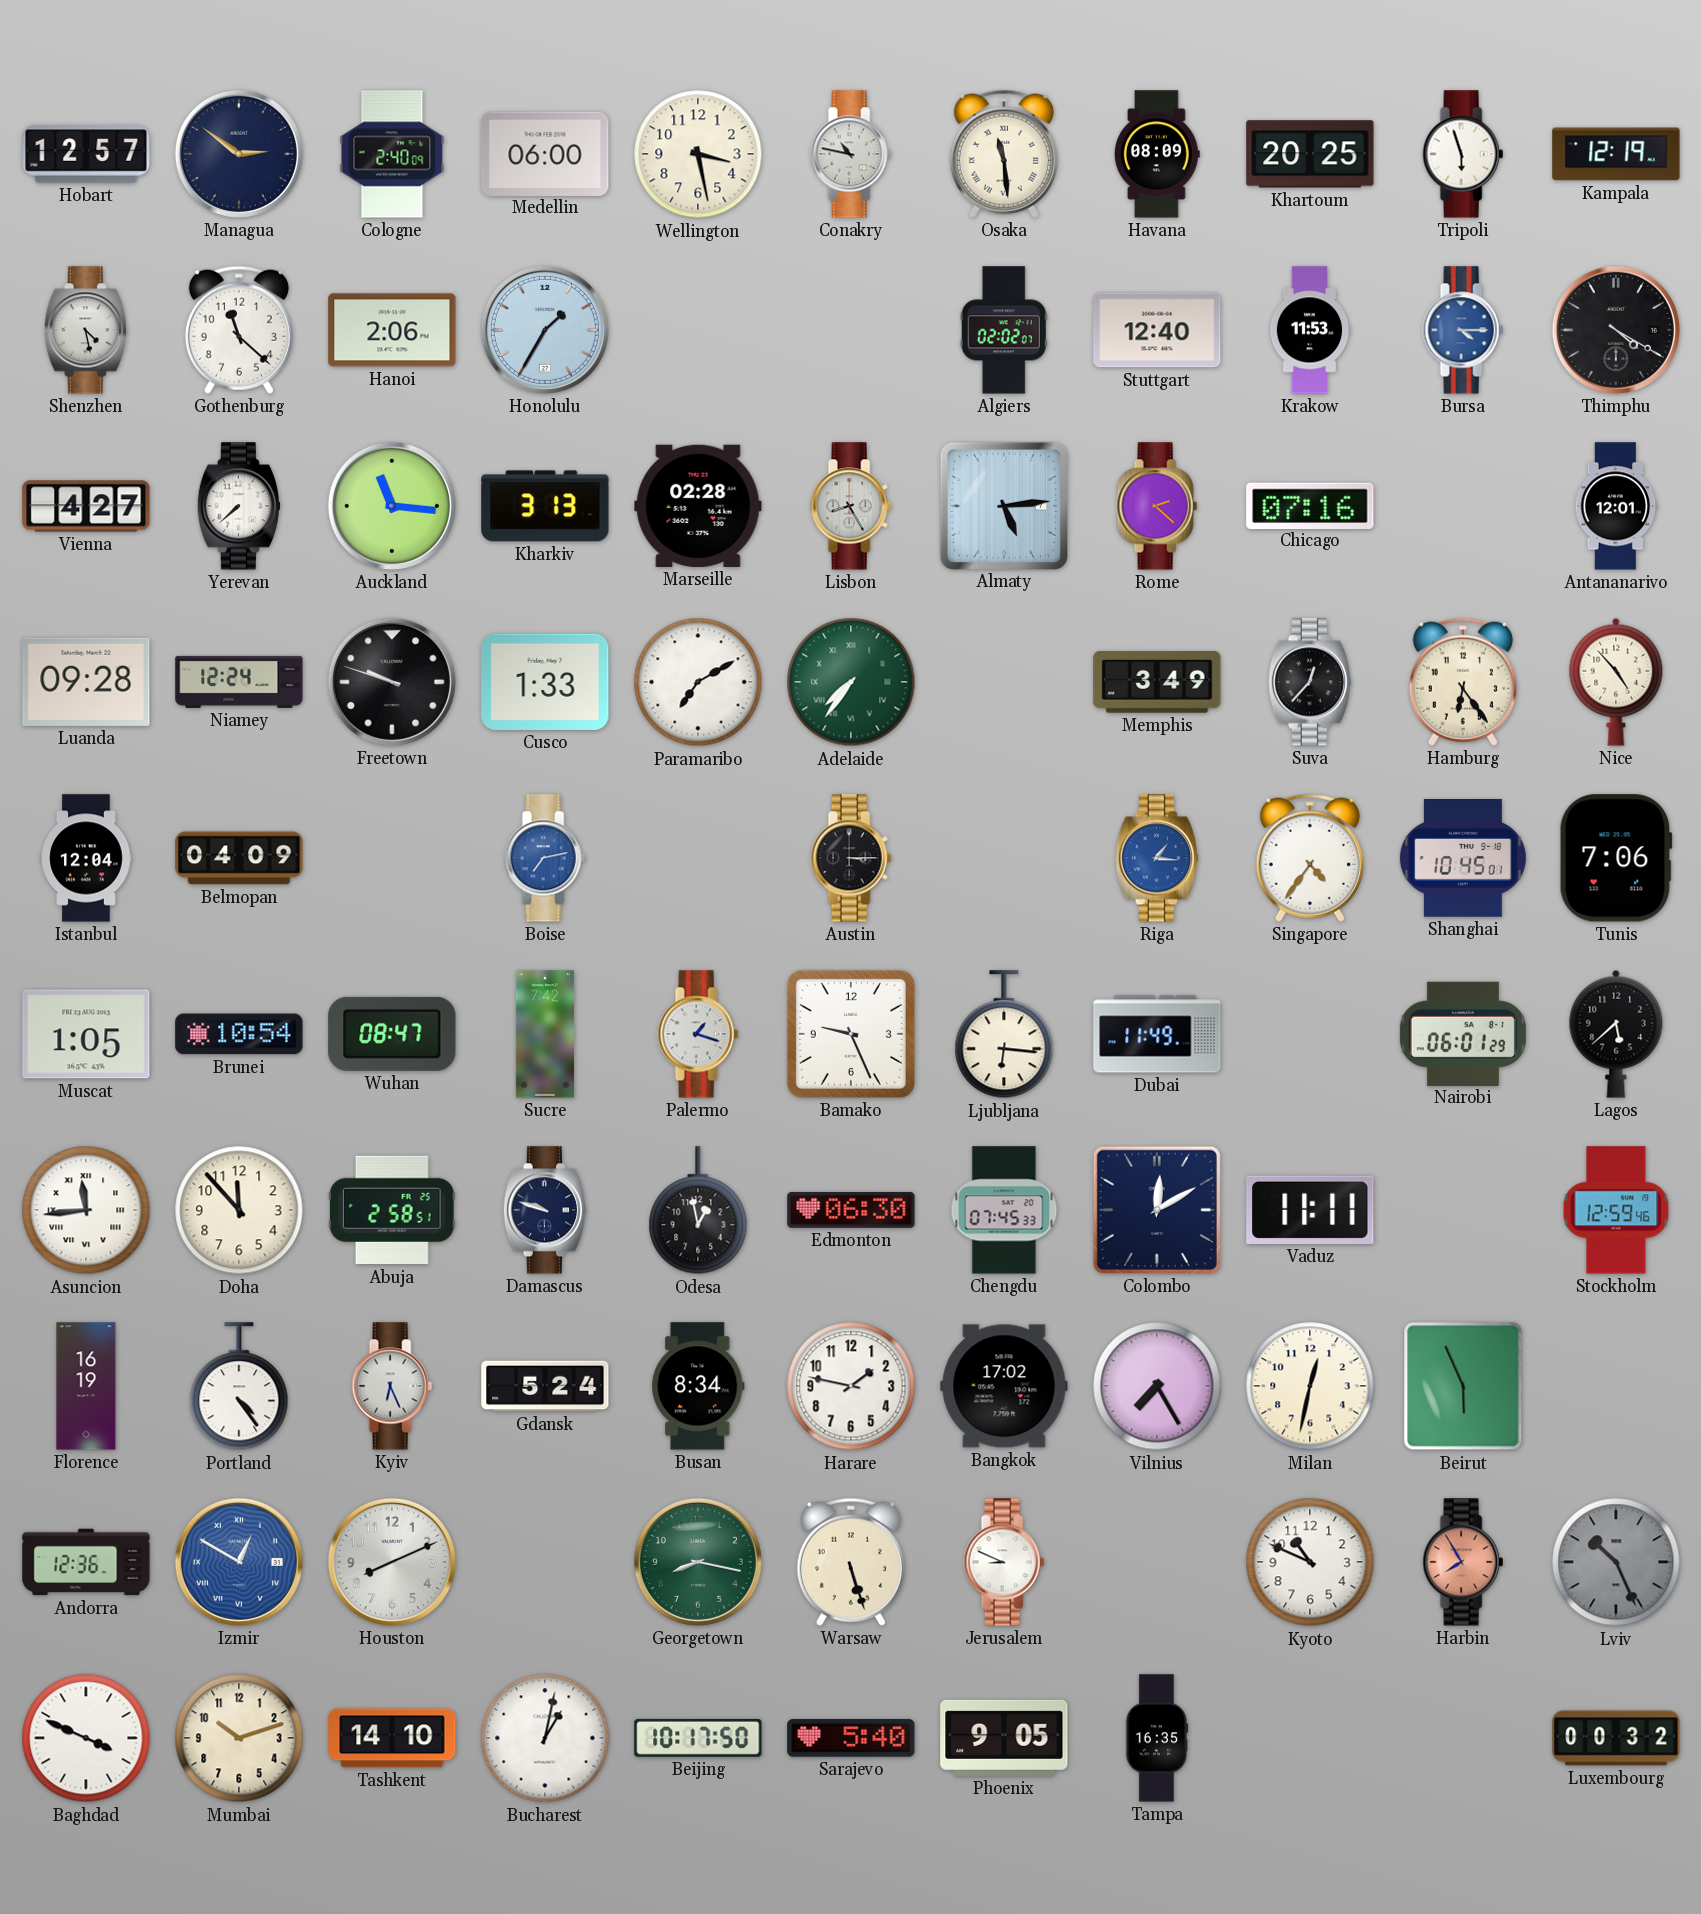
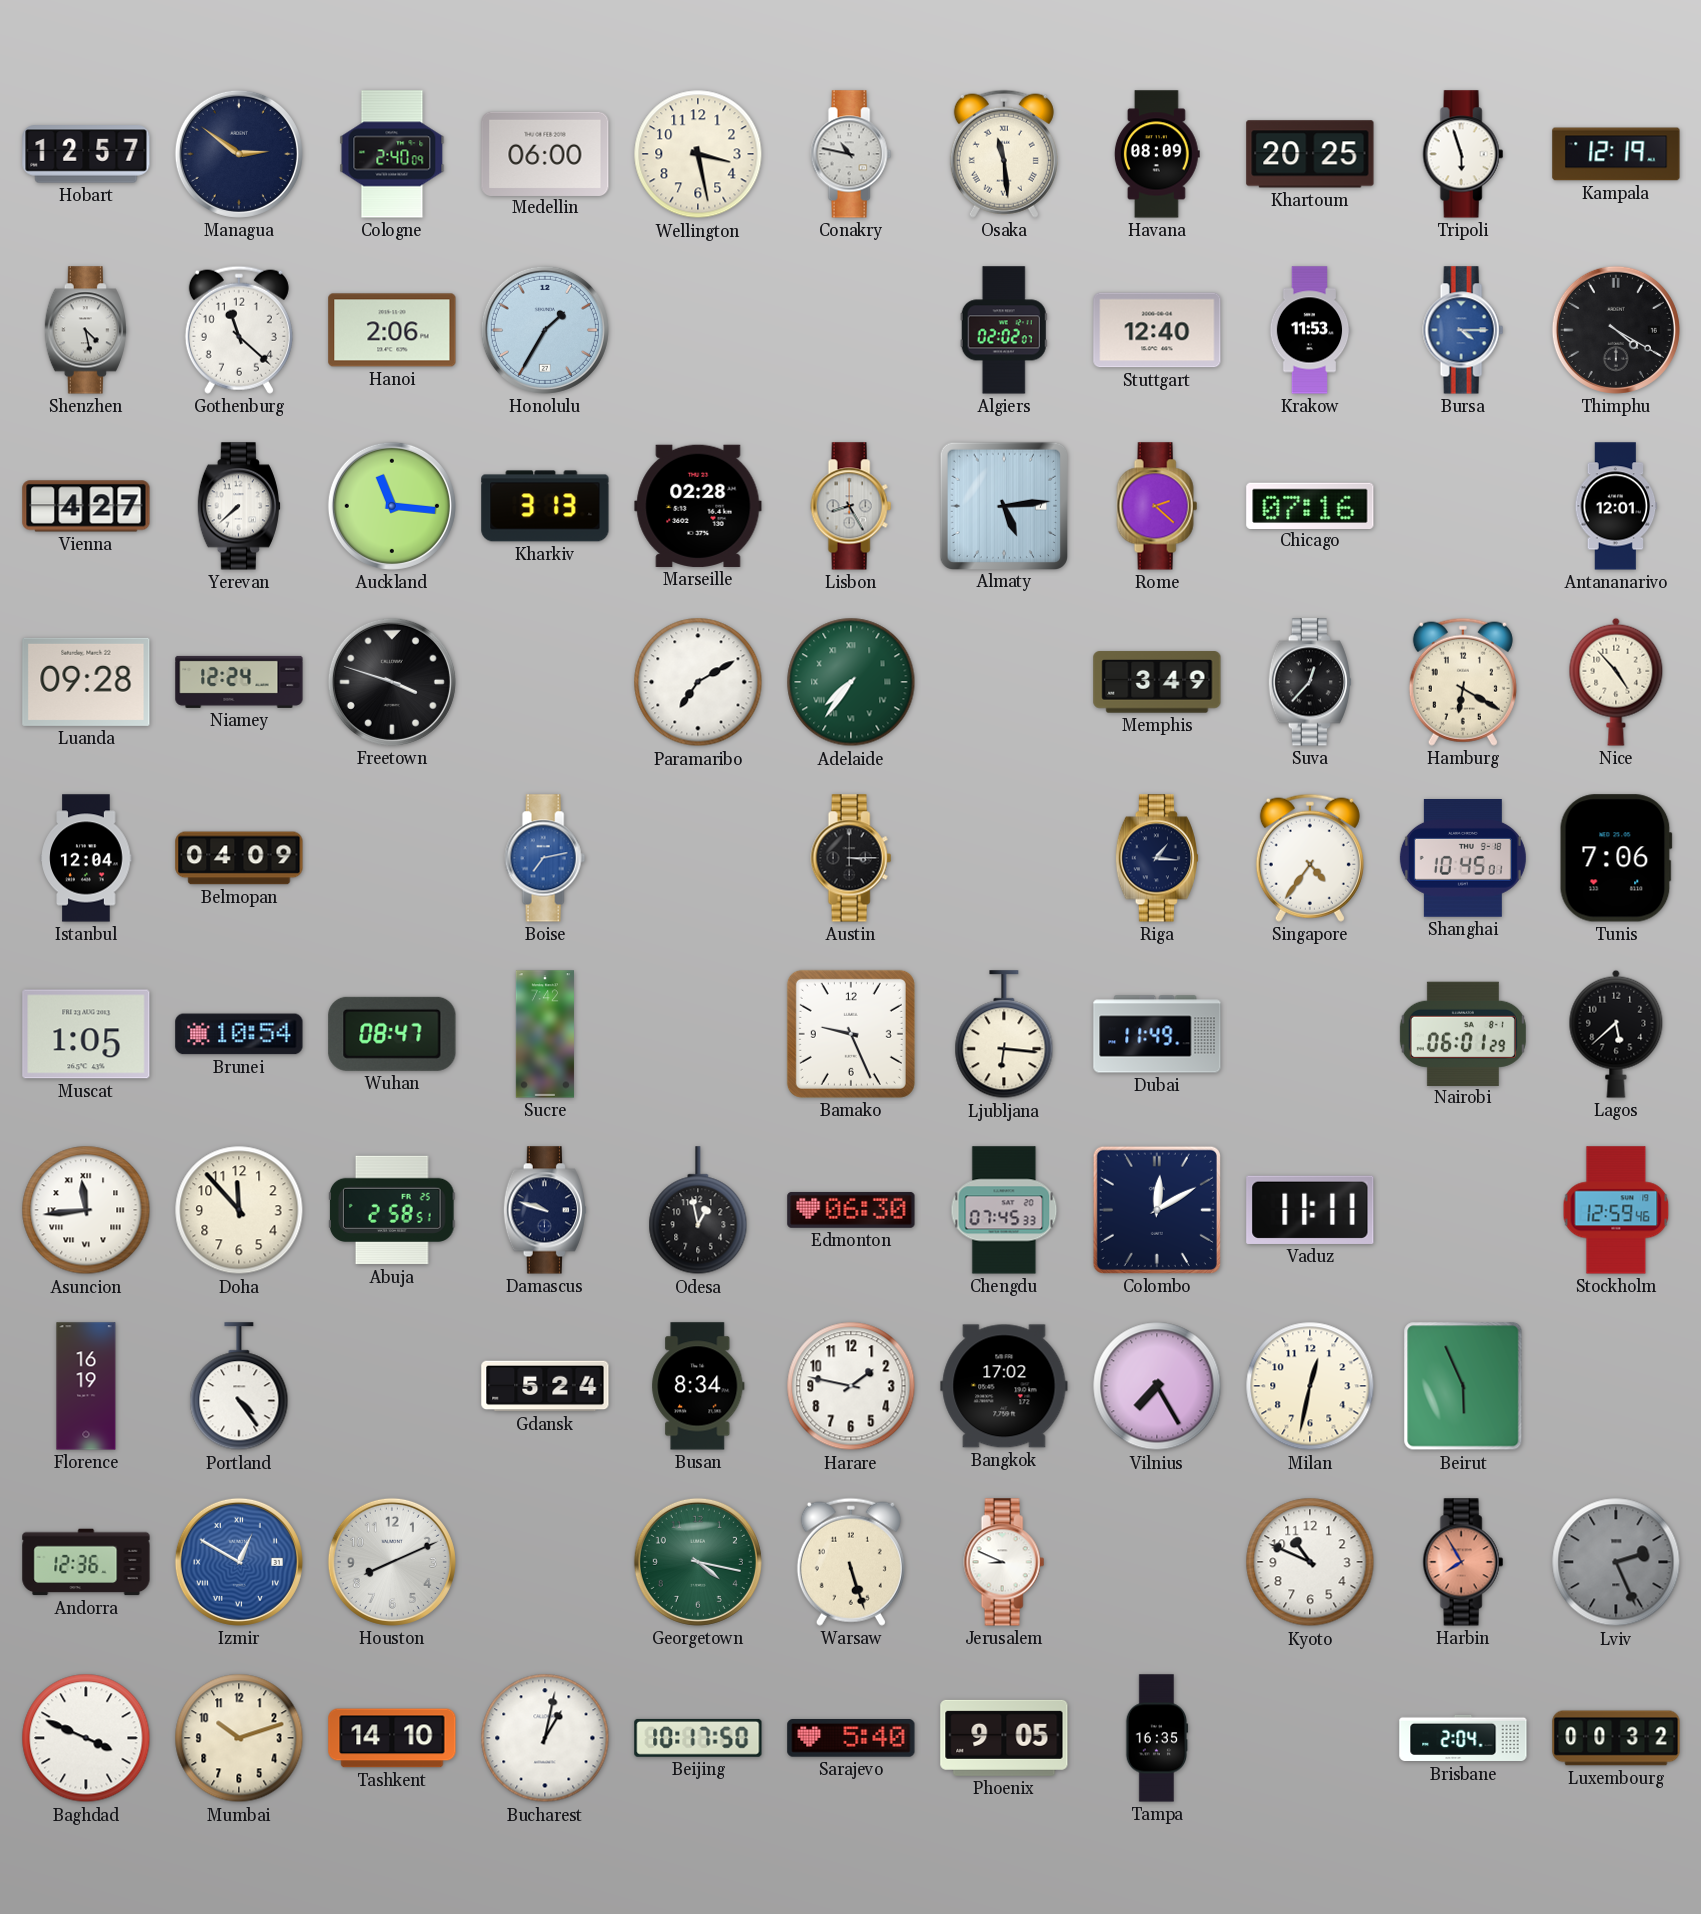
Freetown: 9:48 -> 3:48 (392, 682)
Cusco: 1:33 -> none (545, 682)
Hamburg: 6:24 -> 6:20 (1463, 682)
Riga dial: blue -> navy (1157, 858)
Palermo: 1:18 -> none (698, 1034)
Kyiv: 6:26 -> none (392, 1386)
Georgetown: 8:17 -> 4:17 (698, 1562)
Lviv: 10:26 -> 2:26 (1616, 1562)
Brisbane: none -> 2:04 (1463, 1738)
